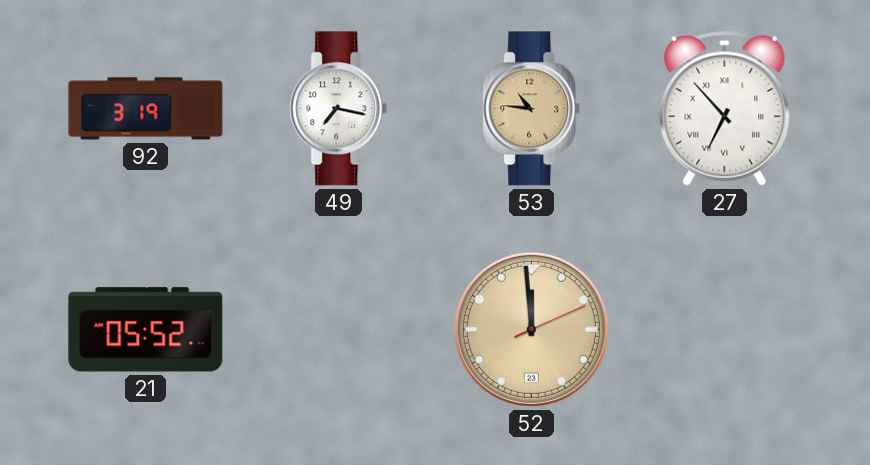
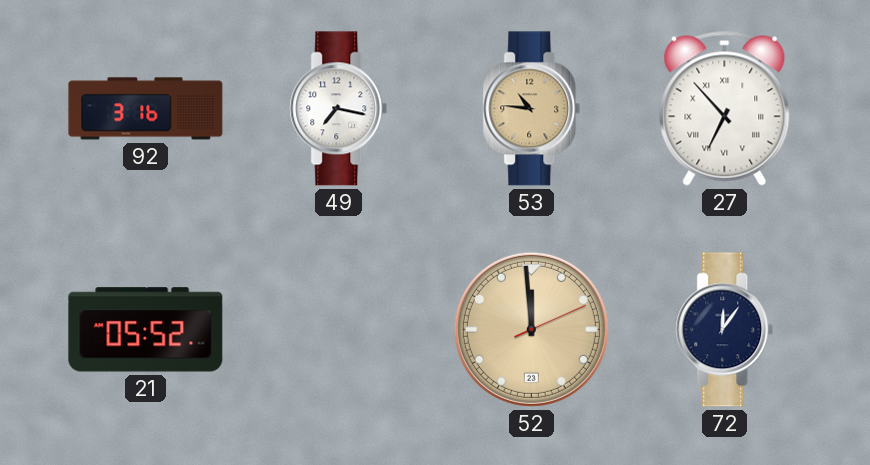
92: 3:19 -> 3:16 (146, 109)
72: none -> 12:06 (725, 330)
